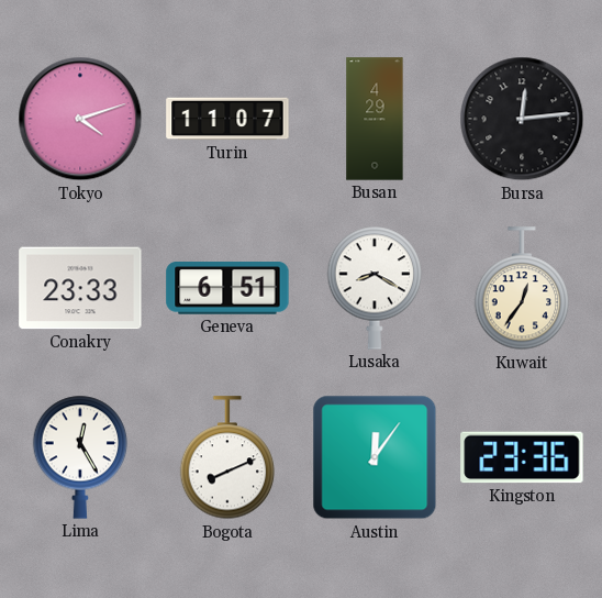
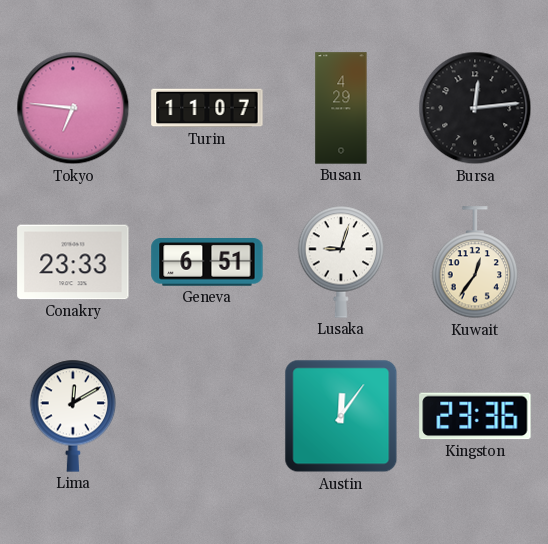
Tokyo: 4:12 -> 6:46 (73, 108)
Lusaka: 8:20 -> 9:03 (341, 262)
Lima: 12:25 -> 12:10 (73, 416)
Bogota: 8:11 -> none (227, 458)
